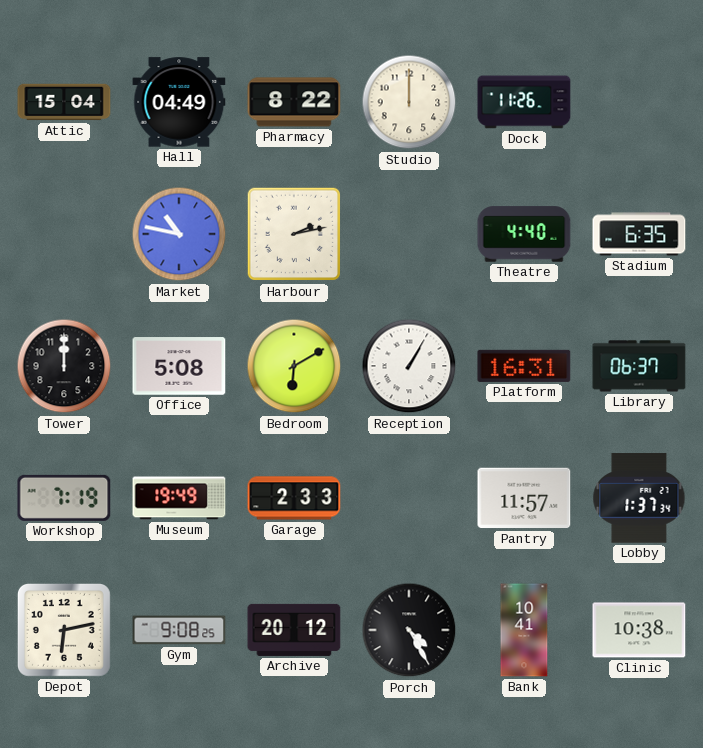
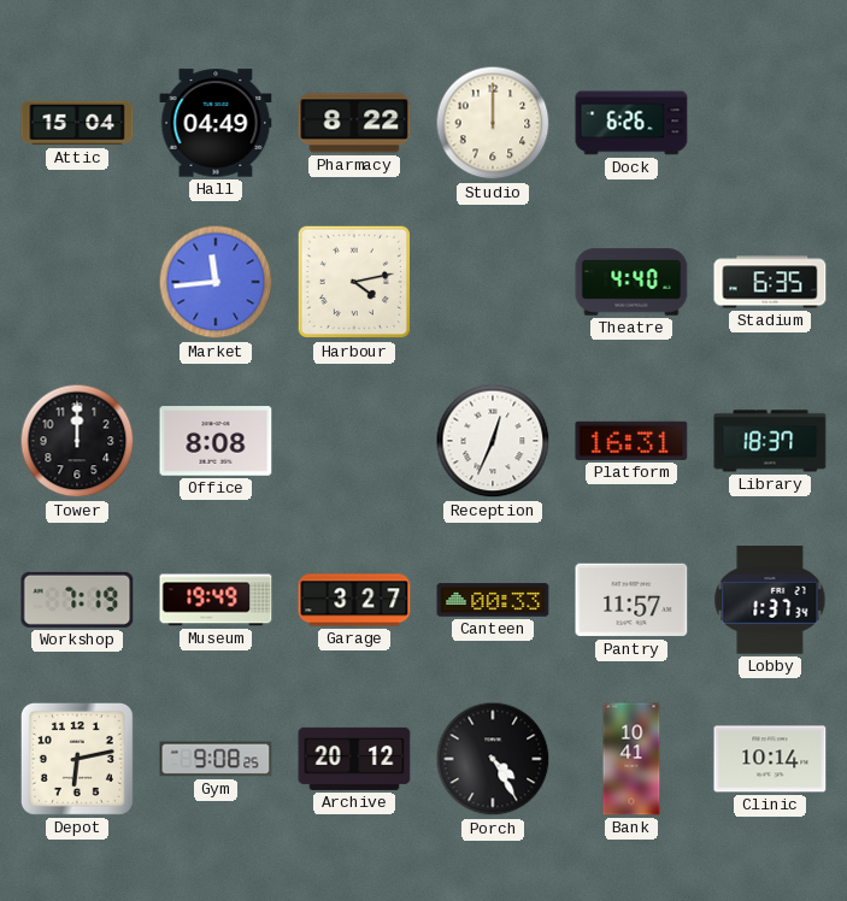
Dock: 11:26 -> 6:26 (631, 123)
Market: 10:47 -> 11:44 (216, 282)
Harbour: 2:13 -> 4:13 (354, 282)
Office: 5:08 -> 8:08 (216, 441)
Bedroom: 6:10 -> none (294, 366)
Reception: 1:05 -> 12:34 (493, 441)
Library: 06:37 -> 18:37 (770, 441)
Garage: 2:33 -> 3:27 (354, 600)
Canteen: none -> 00:33 (493, 600)
Clinic: 10:38 -> 10:14 (770, 759)
